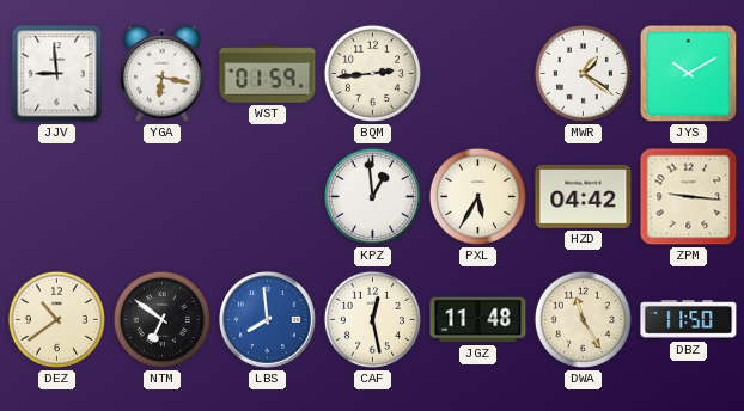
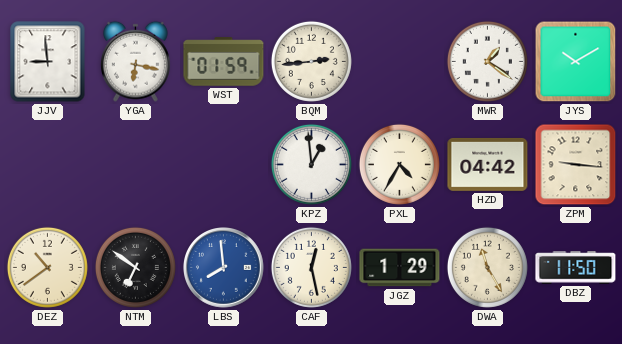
PXL: 5:35 -> 4:35 (399, 164)
JGZ: 11:48 -> 1:29 (400, 268)
